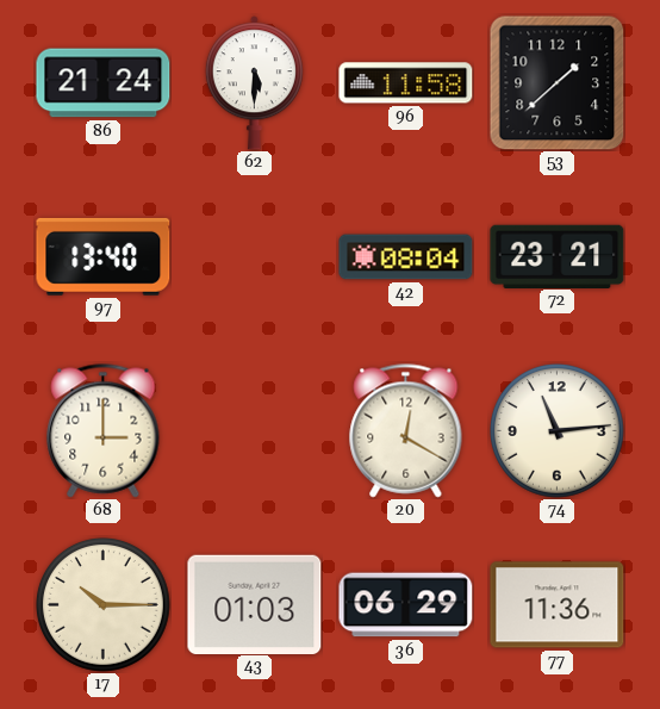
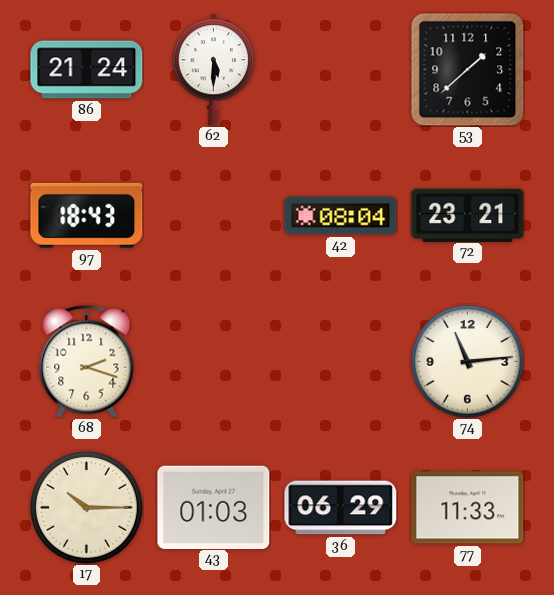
96: 11:58 -> none (406, 83)
97: 13:40 -> 18:43 (87, 215)
68: 3:00 -> 2:18 (87, 362)
20: 12:20 -> none (406, 431)
77: 11:36 -> 11:33 (468, 508)
